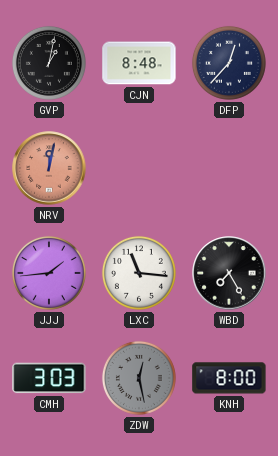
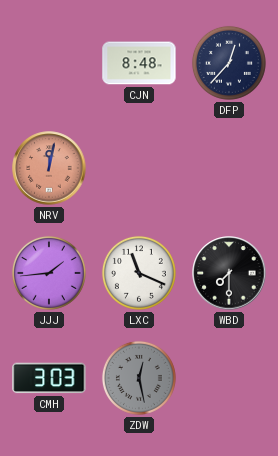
GVP: 1:02 -> none (49, 63)
LXC: 11:16 -> 11:19 (139, 273)
WBD: 7:25 -> 7:30 (229, 273)
KNH: 8:00 -> none (229, 378)
